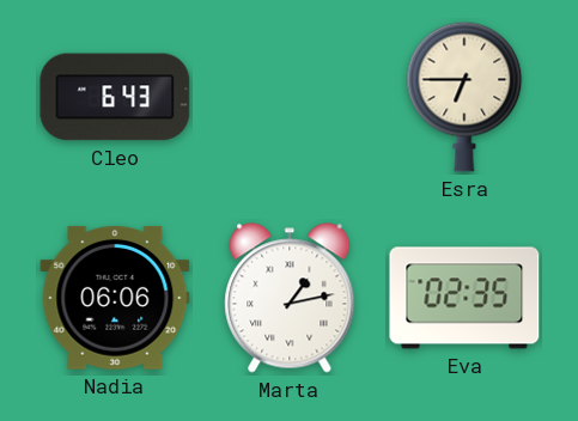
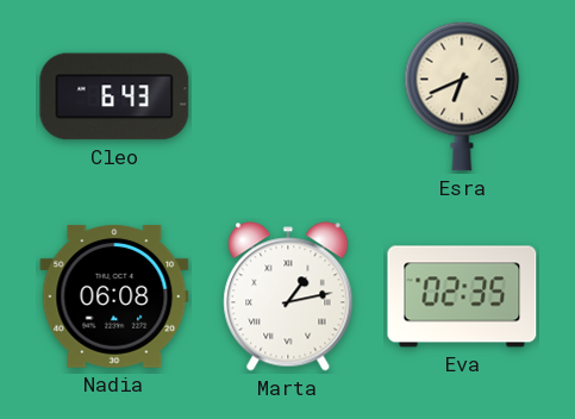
Esra: 6:45 -> 6:41 (462, 96)
Nadia: 06:06 -> 06:08 (114, 296)
